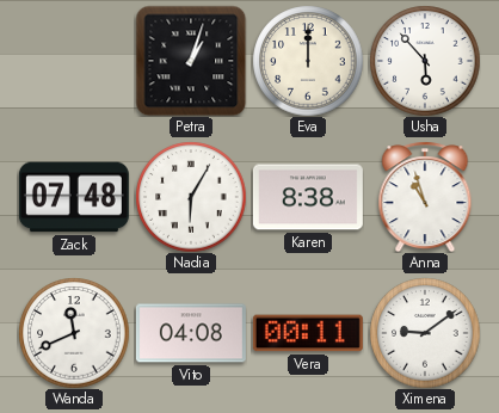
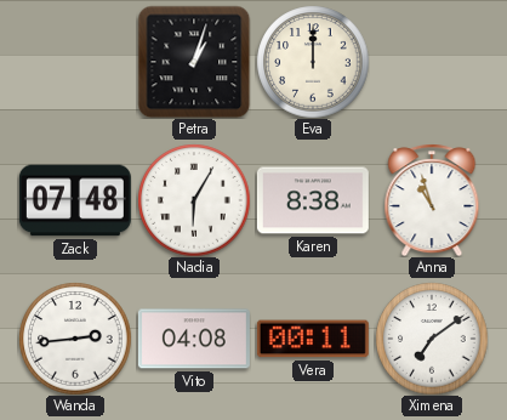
Usha: 5:53 -> none (425, 61)
Wanda: 11:41 -> 2:44 (75, 339)
Ximena: 9:09 -> 7:09 (432, 339)
